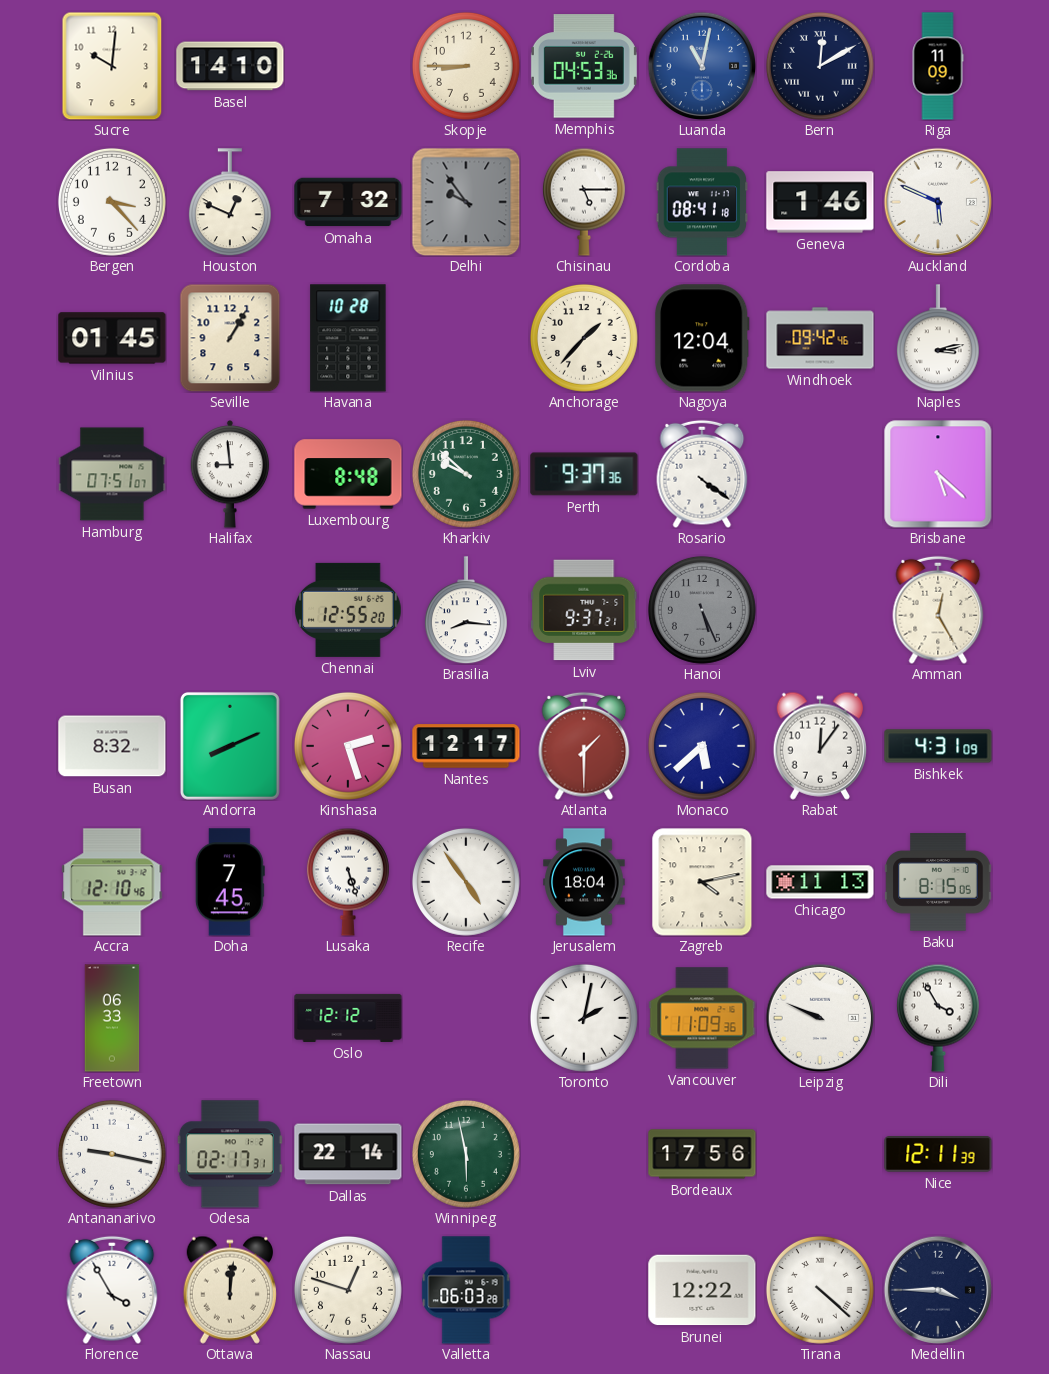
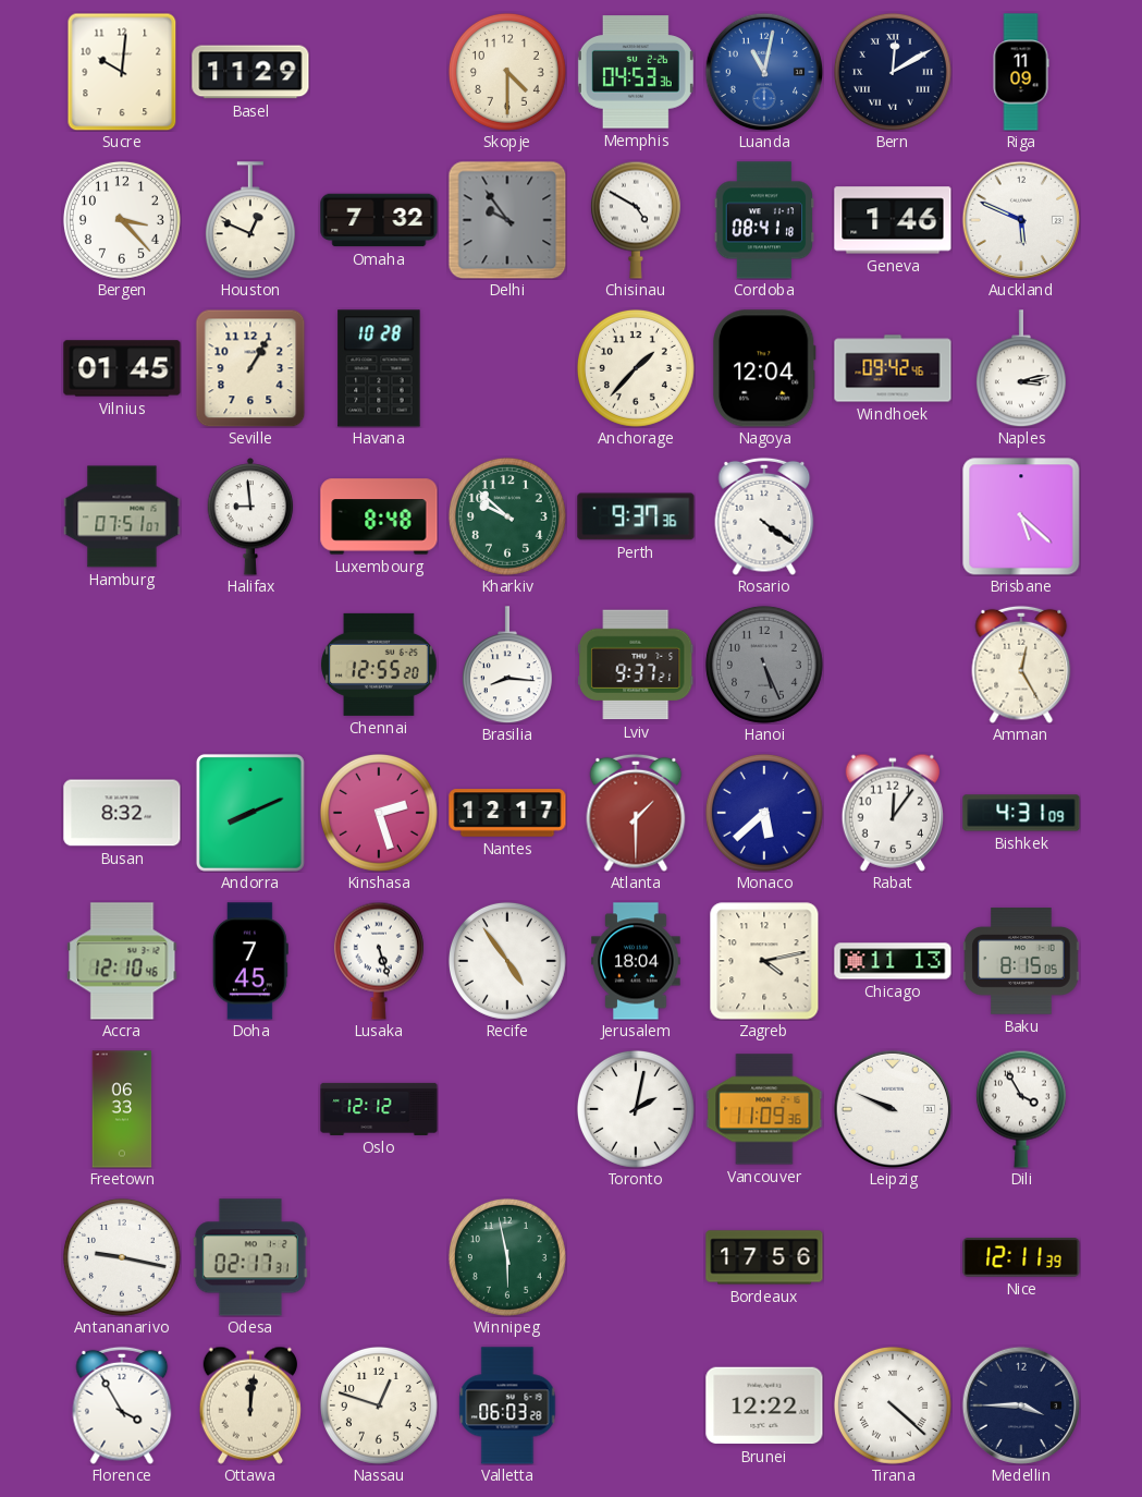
Basel: 14:10 -> 11:29 (250, 72)
Skopje: 8:45 -> 4:30 (507, 72)
Chisinau: 5:15 -> 4:50 (636, 220)
Dallas: 22:14 -> none (348, 1154)
